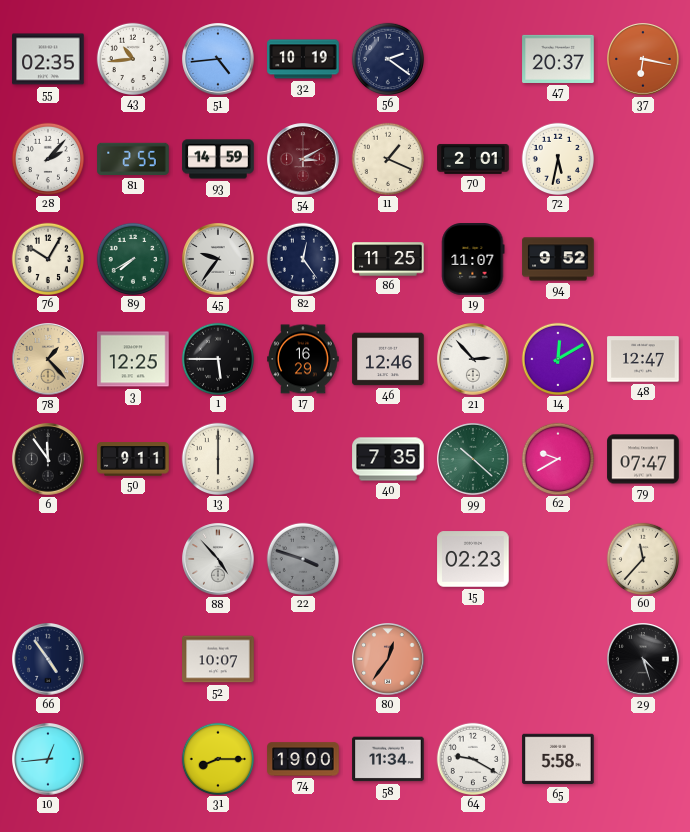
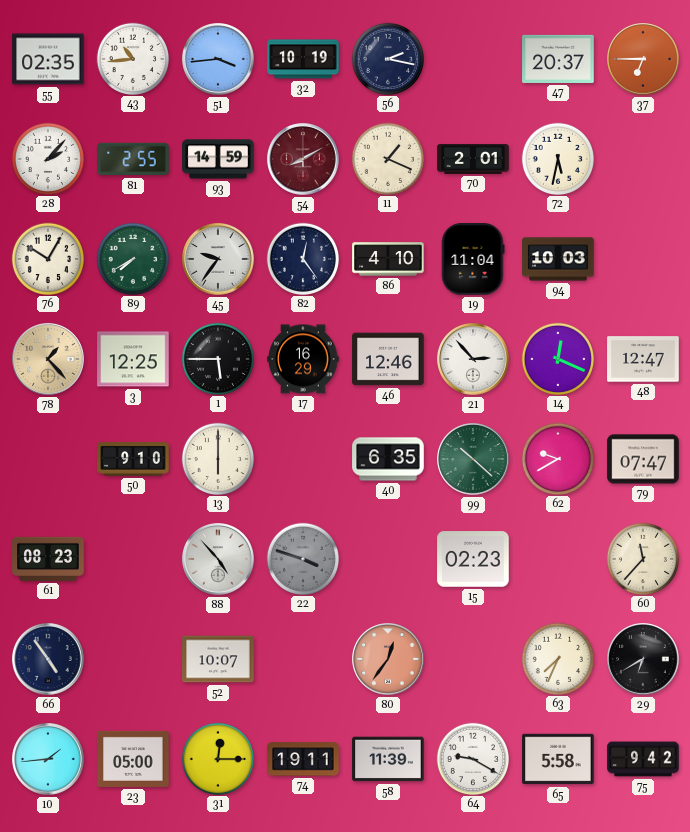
51: 4:44 -> 3:44 (218, 59)
56: 2:21 -> 2:17 (387, 58)
37: 6:17 -> 6:45 (643, 59)
54: 3:10 -> 8:10 (303, 159)
86: 11:25 -> 4:10 (388, 259)
19: 11:07 -> 11:04 (473, 259)
94: 9:52 -> 10:03 (558, 259)
14: 12:10 -> 12:19 (557, 358)
6: 11:54 -> none (48, 459)
50: 9:11 -> 9:10 (133, 459)
40: 7:35 -> 6:35 (388, 459)
61: none -> 08:23 (48, 559)
63: none -> 7:34 (557, 658)
29: 4:27 -> 6:40 (643, 659)
10: 12:44 -> 1:44 (48, 759)
23: none -> 05:00 (133, 759)
31: 8:15 -> 12:15 (217, 758)
74: 19:00 -> 19:11 (303, 759)
58: 11:34 -> 11:39 (388, 759)
75: none -> 9:42 (643, 759)
